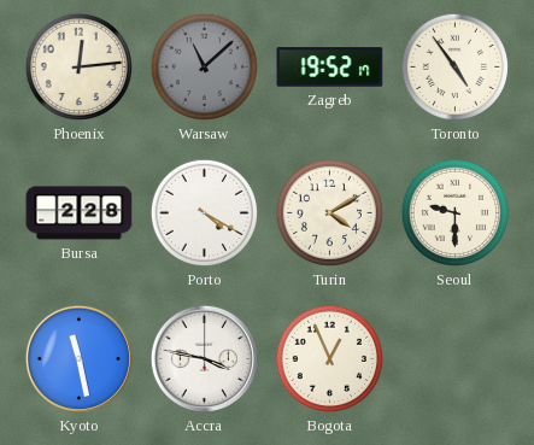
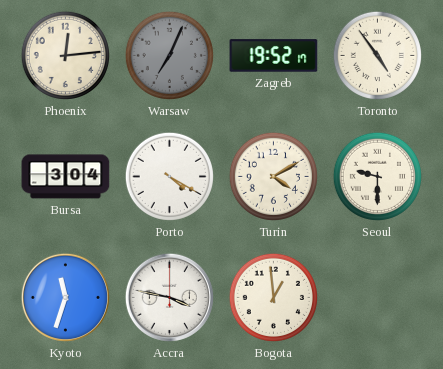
Warsaw: 11:08 -> 7:04 (169, 55)
Bursa: 2:28 -> 3:04 (66, 177)
Kyoto: 11:28 -> 11:33 (65, 297)
Bogota: 12:56 -> 12:59 (273, 297)
